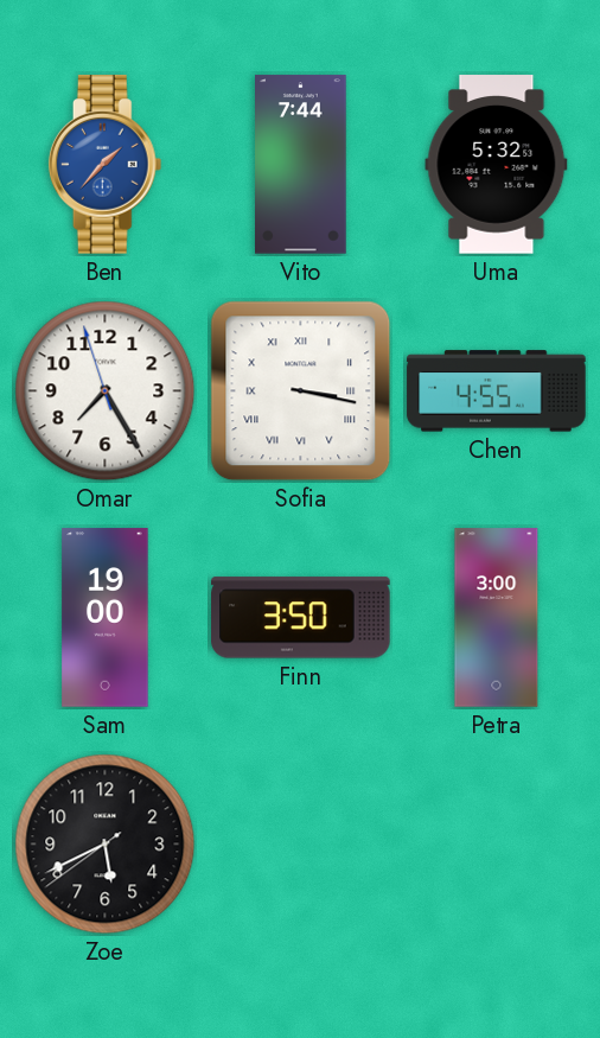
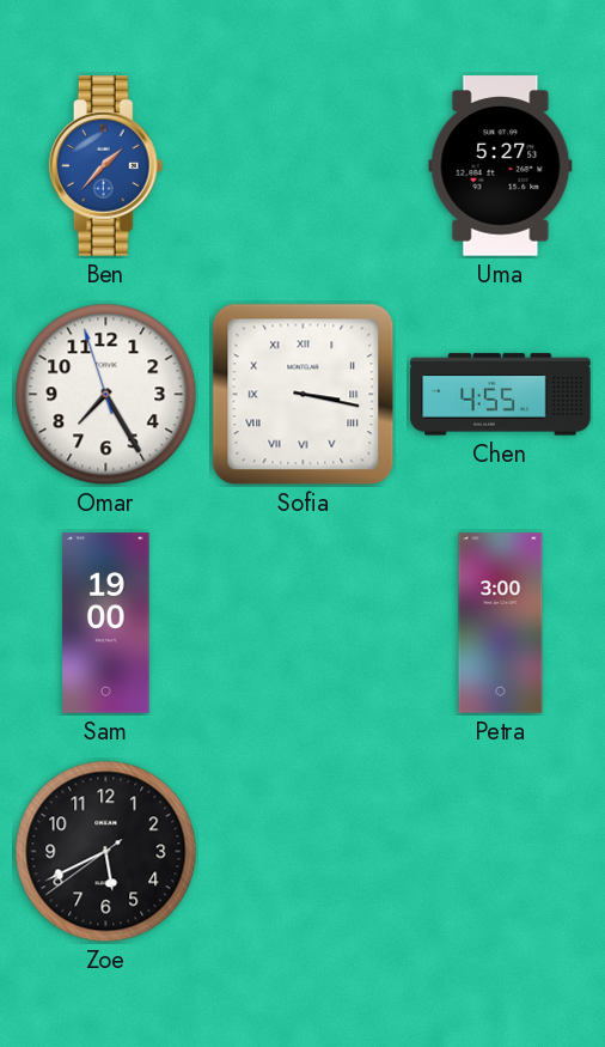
Vito: 7:44 -> none (301, 165)
Uma: 5:32 -> 5:27 (501, 166)
Finn: 3:50 -> none (301, 618)
